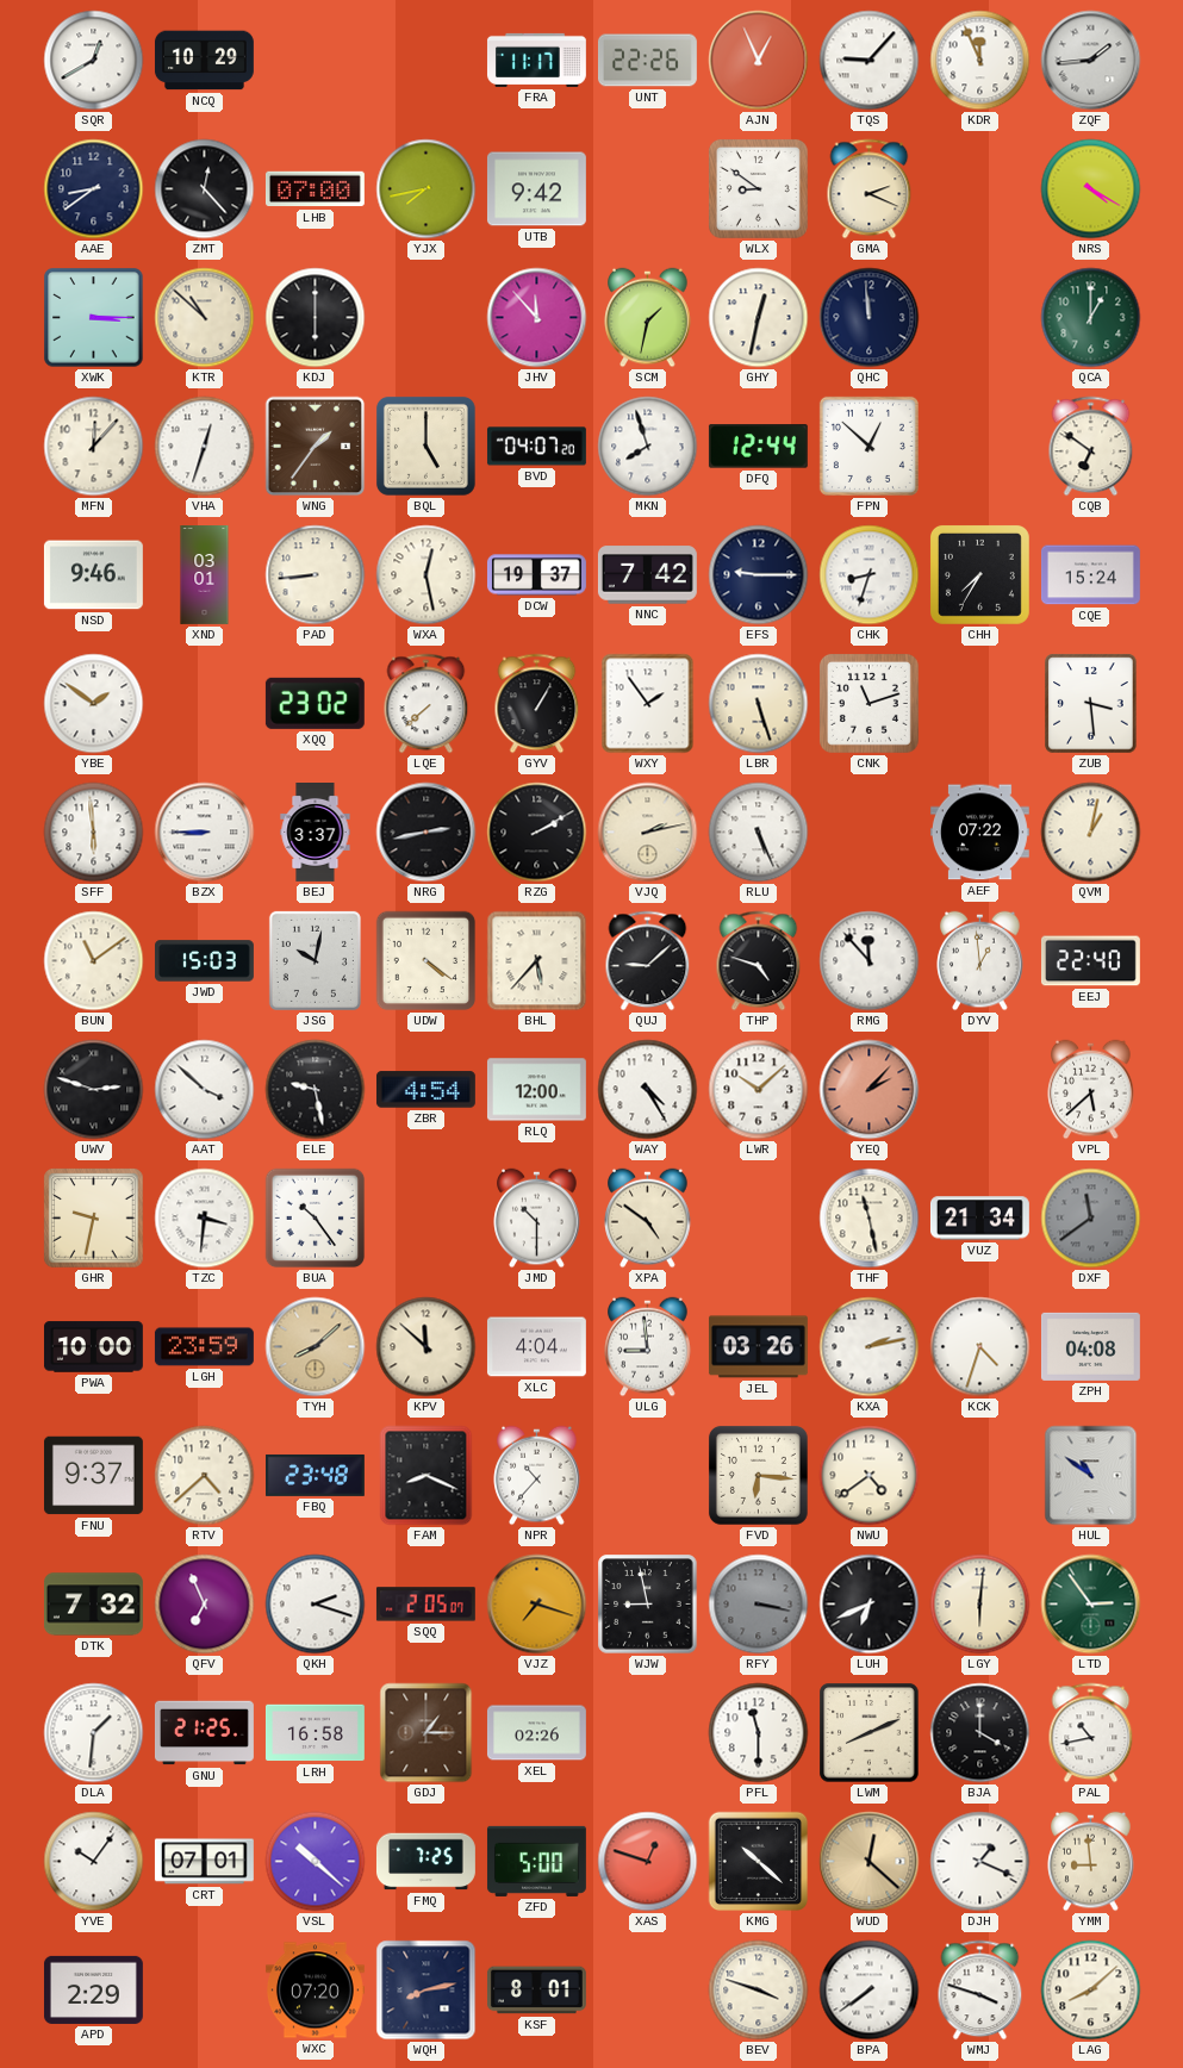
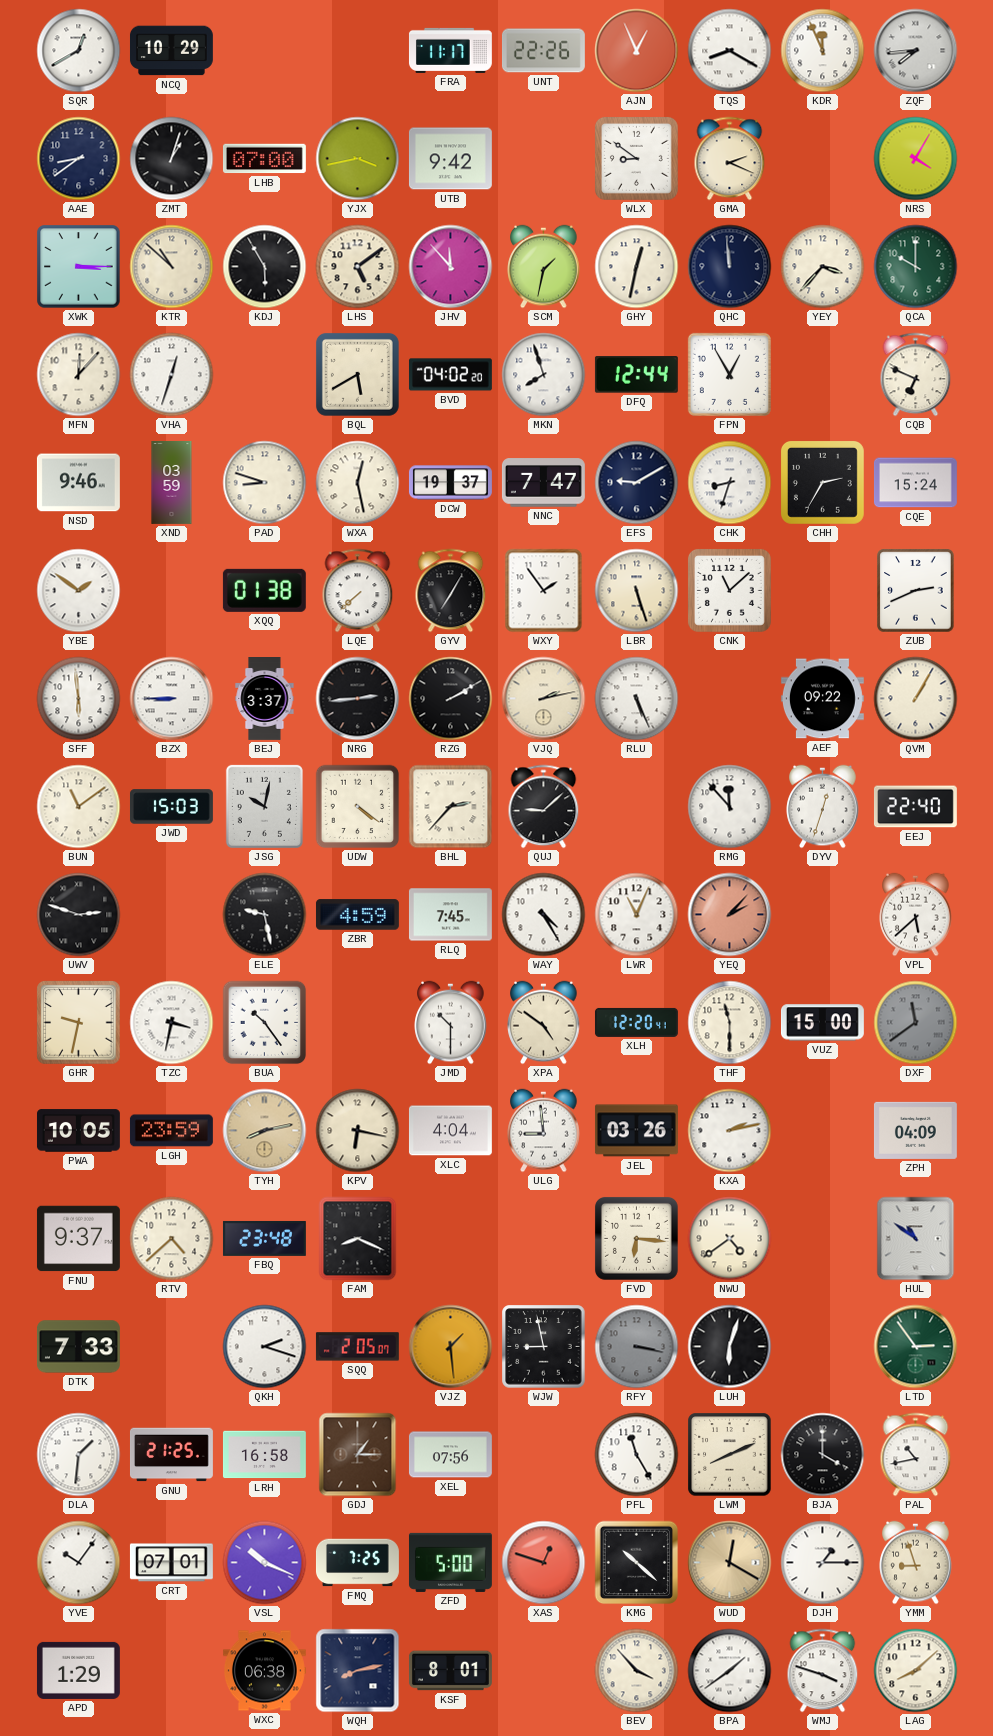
TQS: 9:07 -> 8:20 (730, 51)
ZQF: 1:44 -> 7:44 (916, 51)
ZMT: 12:23 -> 1:03 (172, 159)
YJX: 7:43 -> 3:43 (358, 159)
NRS: 4:20 -> 4:05 (916, 159)
KDJ: 6:00 -> 5:55 (265, 267)
LHS: none -> 5:09 (358, 267)
YEY: none -> 3:37 (823, 267)
QCA: 1:00 -> 10:00 (916, 267)
WNG: 1:36 -> none (316, 447)
BQL: 5:00 -> 5:40 (357, 374)
BVD: 04:07 -> 04:02 (450, 375)
FPN: 12:52 -> 12:55 (729, 374)
CQB: 6:51 -> 6:49 (916, 375)
XND: 03:01 -> 03:59 (172, 483)
PAD: 8:44 -> 8:48 (265, 483)
NNC: 7:42 -> 7:47 (543, 483)
EFS: 9:15 -> 9:10 (637, 483)
CHH: 7:35 -> 2:35 (822, 482)
XQQ: 23:02 -> 01:38 (264, 590)
GYV: 1:05 -> 7:05 (451, 591)
CNK: 11:12 -> 11:08 (729, 590)
ZUB: 3:29 -> 2:41 (916, 591)
NRG: 2:43 -> 2:44 (358, 699)
AEF: 07:22 -> 09:22 (822, 699)
QVM: 1:02 -> 1:05 (916, 699)
BHL: 5:37 -> 2:37 (451, 807)
THP: 4:48 -> none (759, 961)
DYV: 12:59 -> 12:33 (823, 807)
AAT: 3:52 -> none (205, 1090)
ZBR: 4:54 -> 4:59 (357, 915)
RLQ: 12:00 -> 7:45 (450, 915)
LWR: 10:08 -> 11:04 (637, 915)
TZC: 3:31 -> 3:32 (172, 1023)
XLH: none -> 12:20 (636, 1022)
THF: 11:28 -> 11:30 (730, 1023)
VUZ: 21:34 -> 15:00 (822, 1023)
PWA: 10:00 -> 10:05 (78, 1131)
TYH: 8:08 -> 8:13 (265, 1131)
KPV: 11:52 -> 6:17 (358, 1131)
KCK: 4:33 -> none (980, 1347)
ZPH: 04:08 -> 04:09 (915, 1130)
NPR: 10:37 -> none (537, 1476)
DTK: 7:32 -> 7:33 (78, 1347)
QFV: 6:56 -> none (205, 1605)
VJZ: 7:18 -> 1:29 (451, 1347)
LUH: 6:41 -> 6:03 (730, 1347)
LGY: 6:01 -> none (980, 1605)
XEL: 02:26 -> 07:56 (450, 1455)
PFL: 11:30 -> 11:25 (637, 1455)
VSL: 10:22 -> 10:19 (265, 1563)
WUD: 12:22 -> 12:20 (730, 1563)
DJH: 1:19 -> 1:15 (823, 1563)
YMM: 8:59 -> 8:57 (916, 1563)
APD: 2:29 -> 1:29 (78, 1670)
WXC: 07:20 -> 06:38 (264, 1671)
BEV: 3:48 -> 3:53 (637, 1671)
BPA: 7:39 -> 1:39 (730, 1671)
